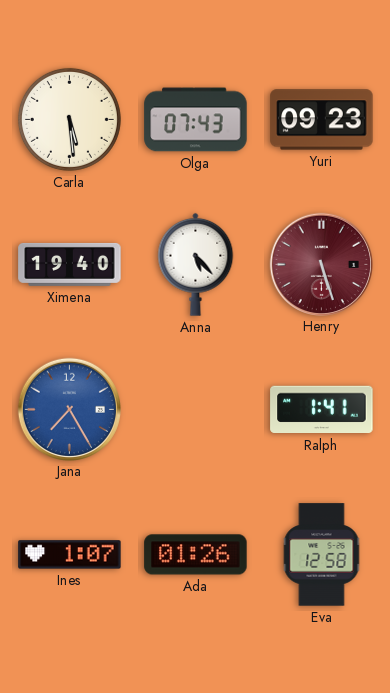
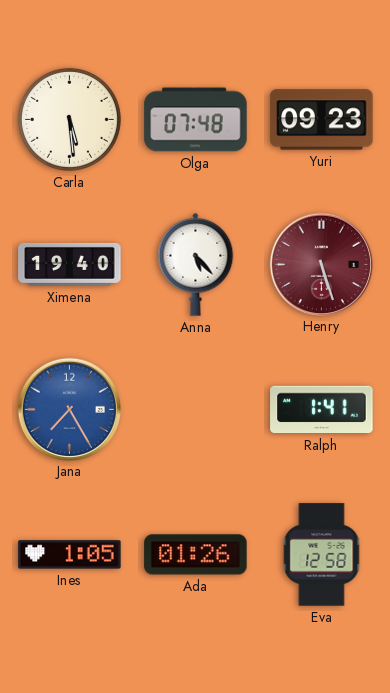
Olga: 07:43 -> 07:48 (196, 120)
Ines: 1:07 -> 1:05 (70, 555)
